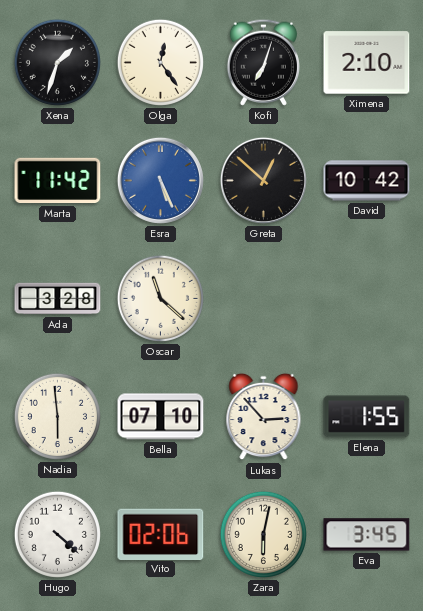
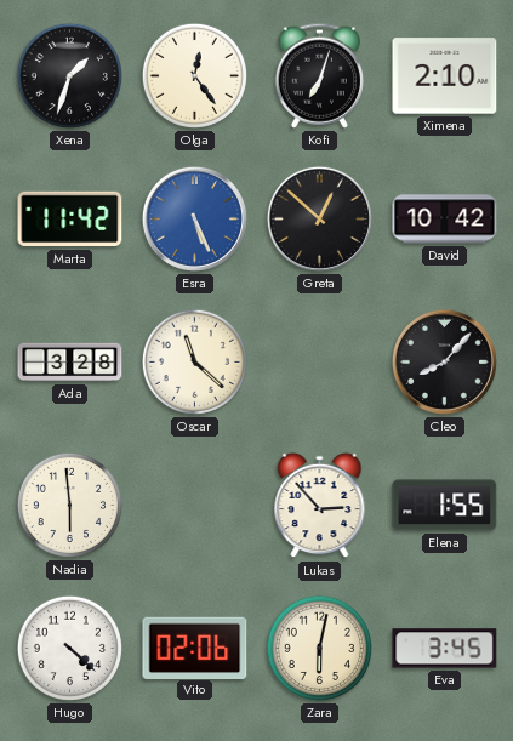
Cleo: none -> 8:07 (444, 361)
Bella: 07:10 -> none (161, 417)
